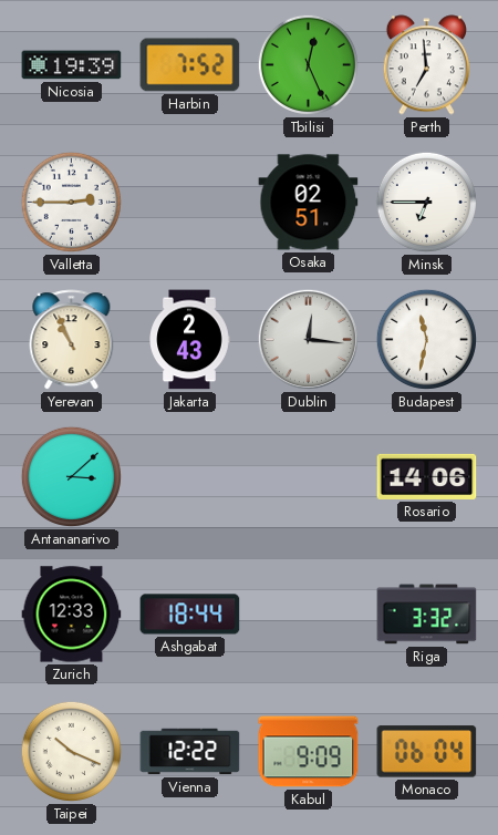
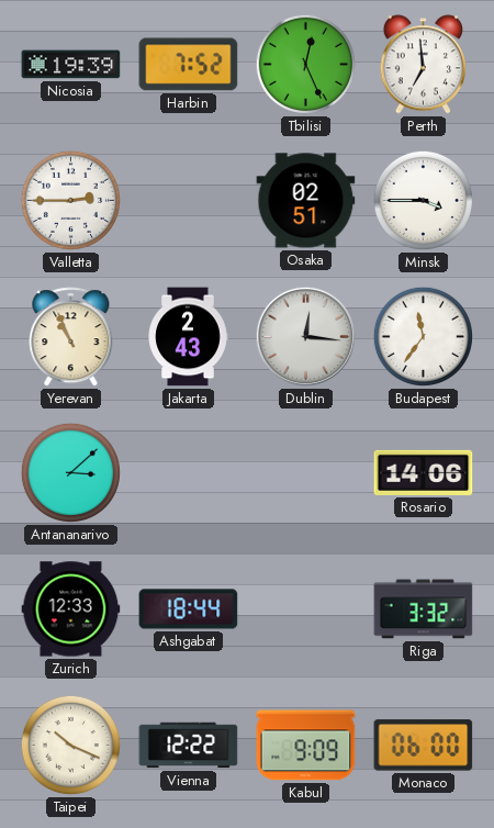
Minsk: 6:45 -> 3:45 (423, 200)
Budapest: 11:32 -> 11:36 (423, 336)
Monaco: 06:04 -> 06:00 (424, 746)
